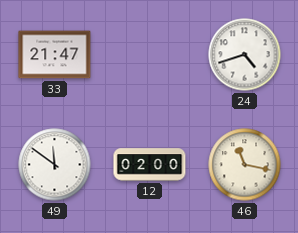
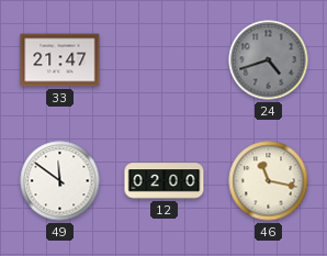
24 dial: white -> grey (269, 60)
